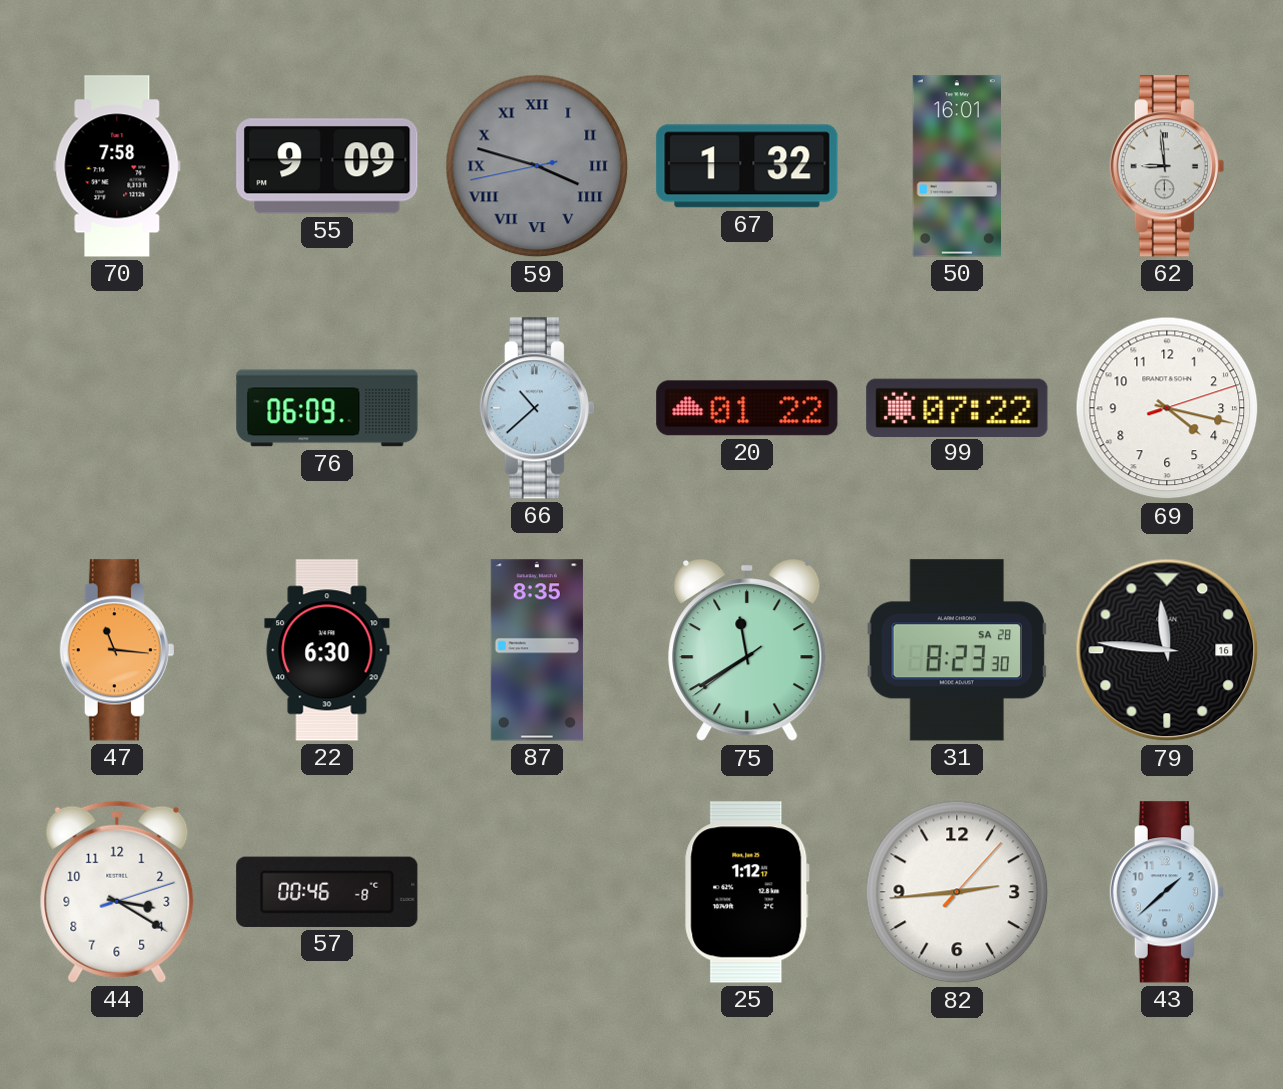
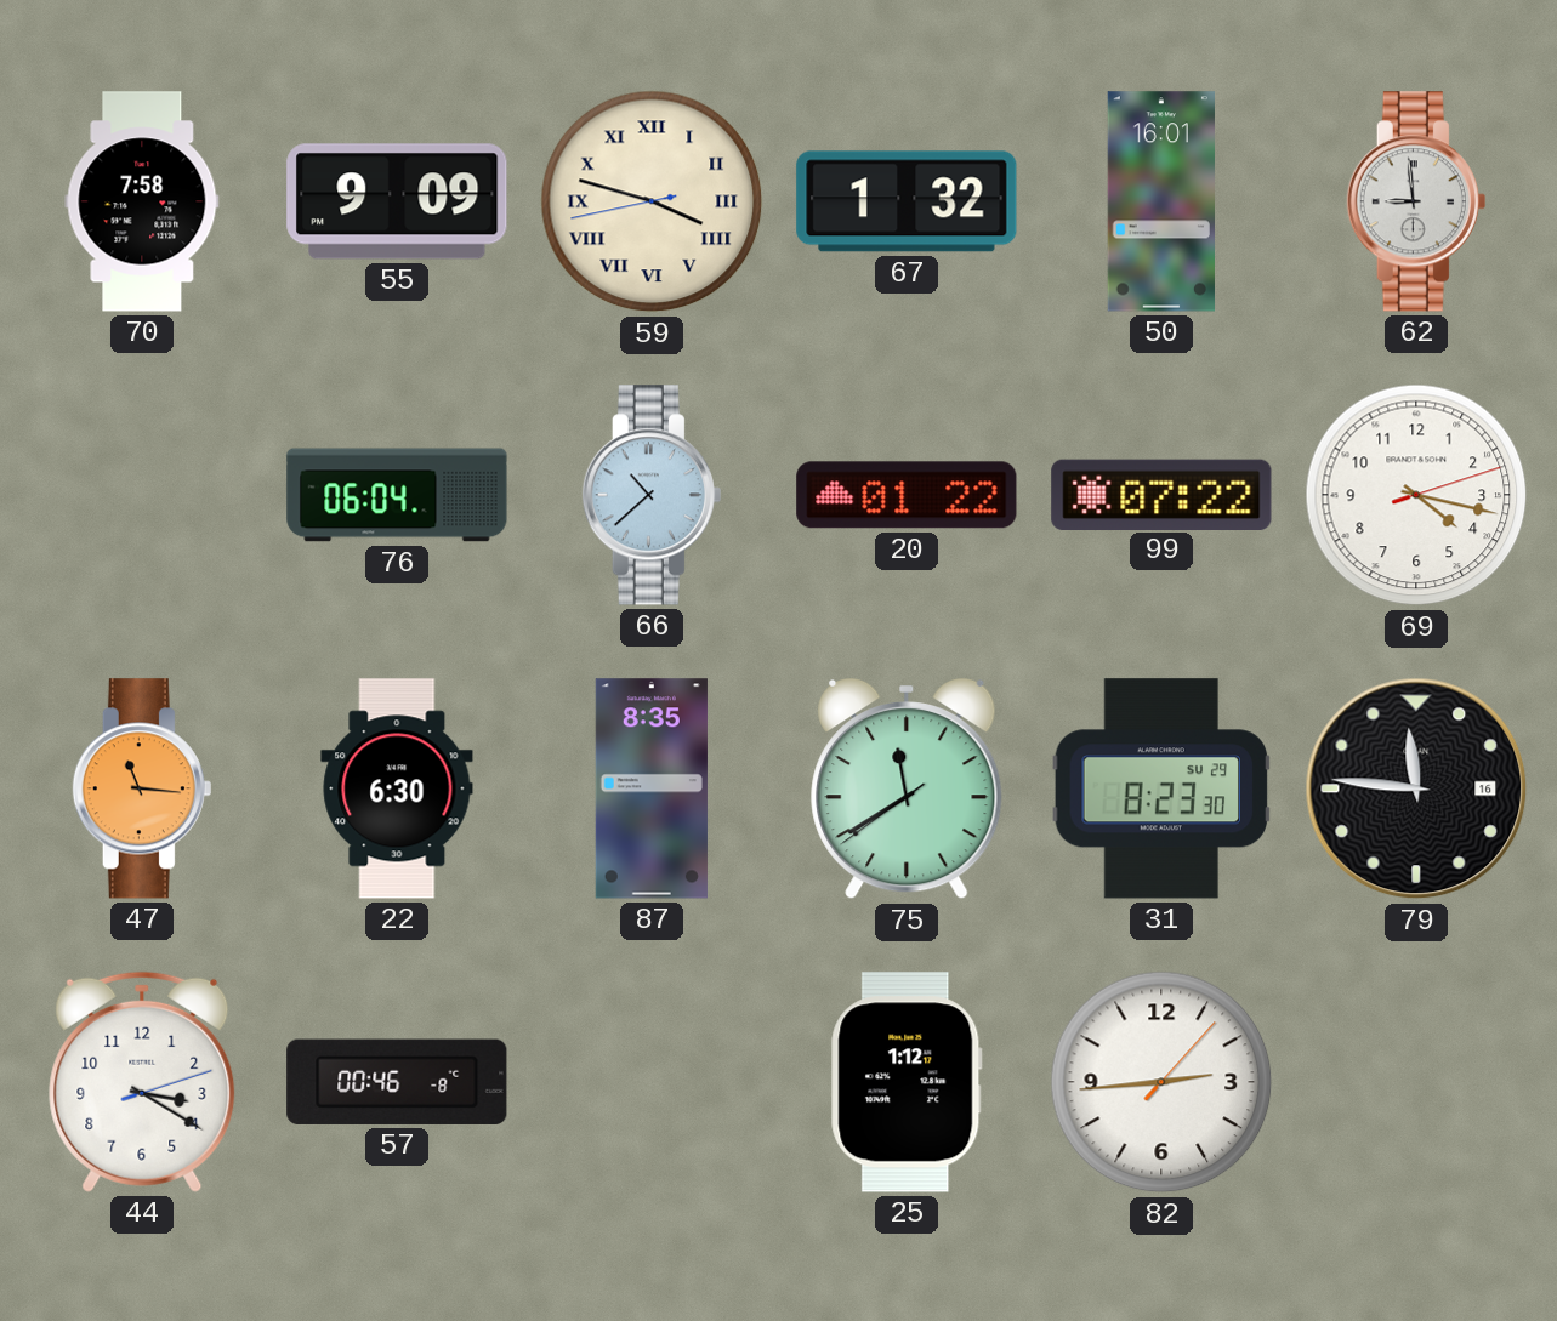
59 dial: grey -> cream (652, 201)
76: 06:09 -> 06:04 (397, 495)
31 date: SA 28 -> SU 29 (1161, 788)
43: 1:38 -> none (1167, 892)
